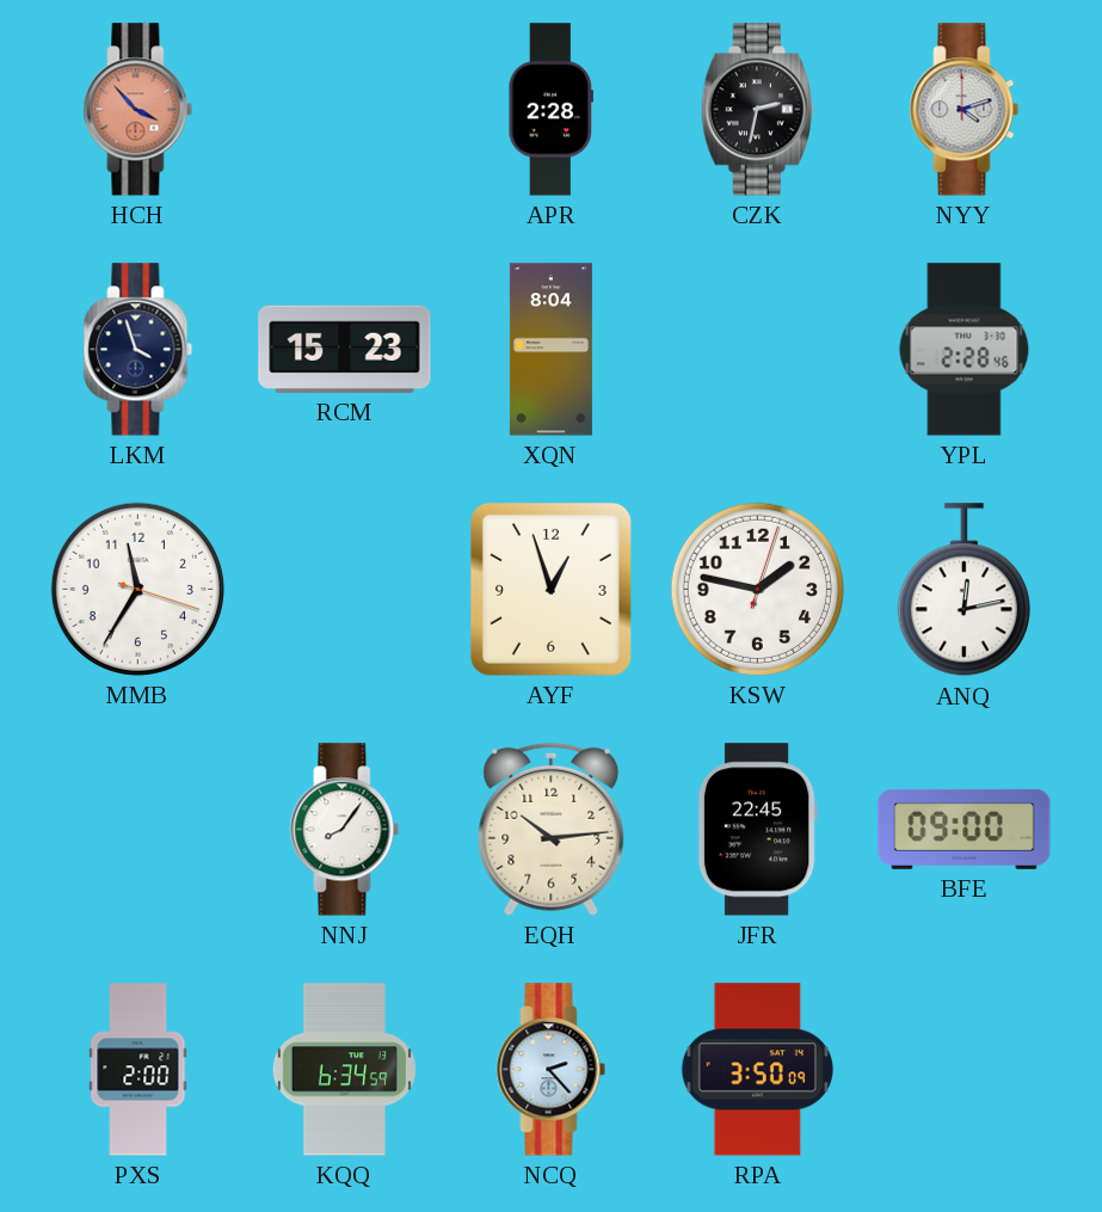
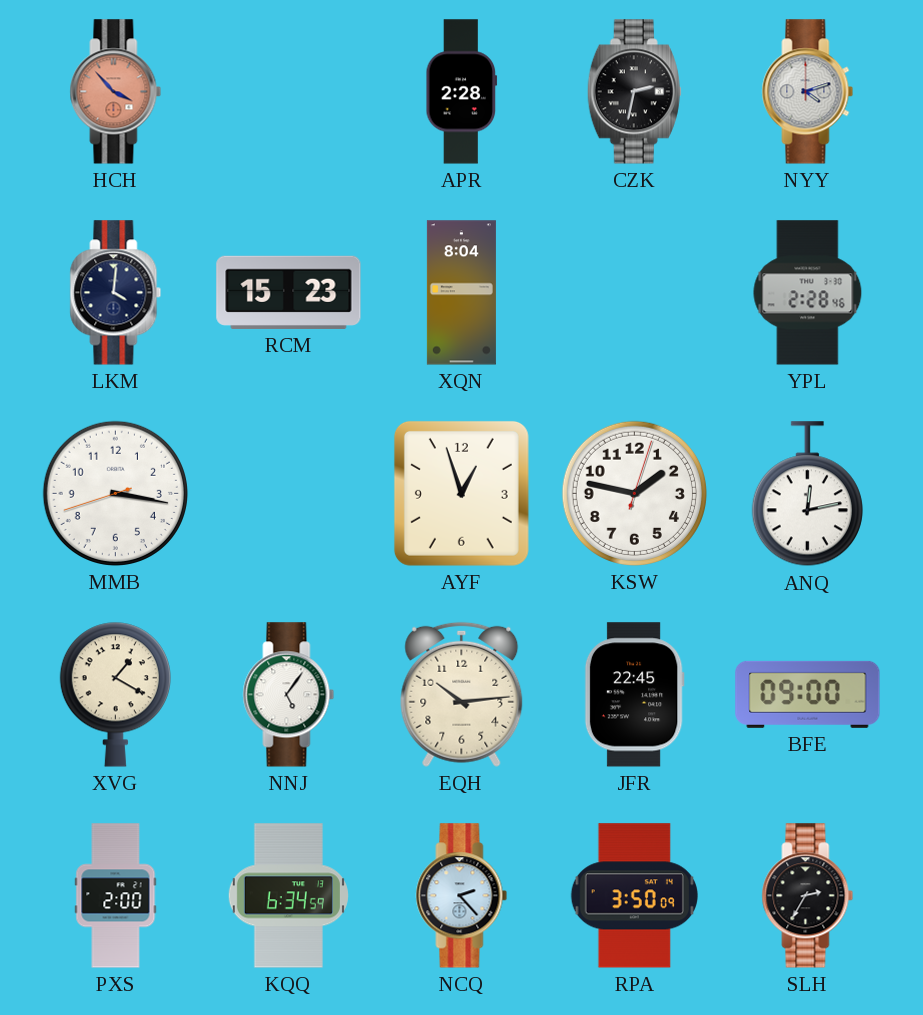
LKM: 3:57 -> 4:01 (116, 293)
MMB: 11:35 -> 3:16 (115, 493)
XVG: none -> 1:20 (115, 694)
NNJ: 8:06 -> 5:06 (289, 695)
SLH: none -> 2:35 (808, 896)
